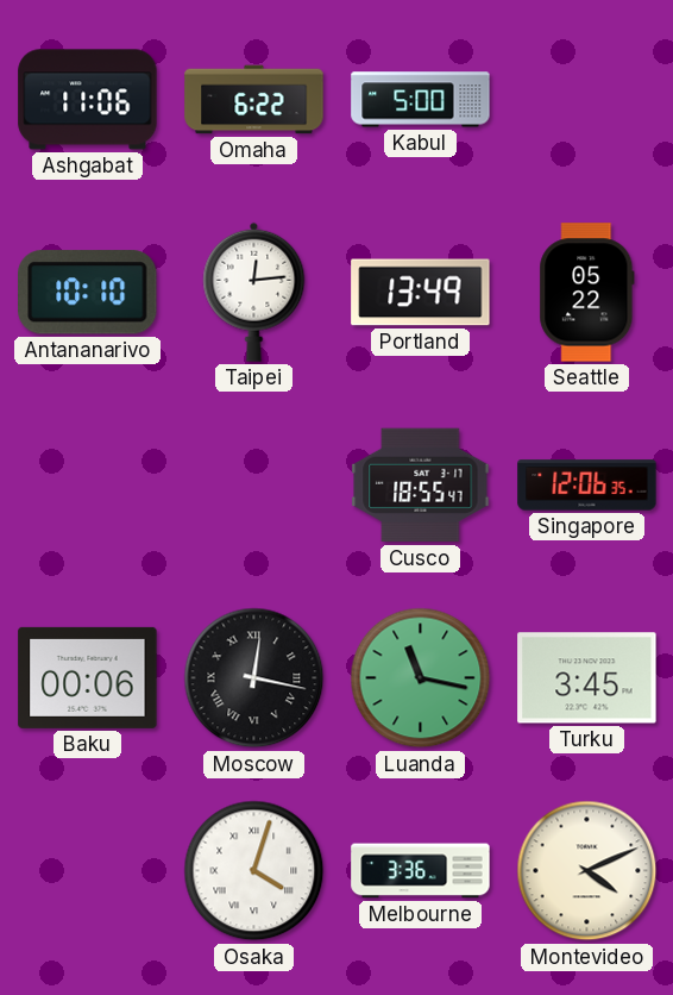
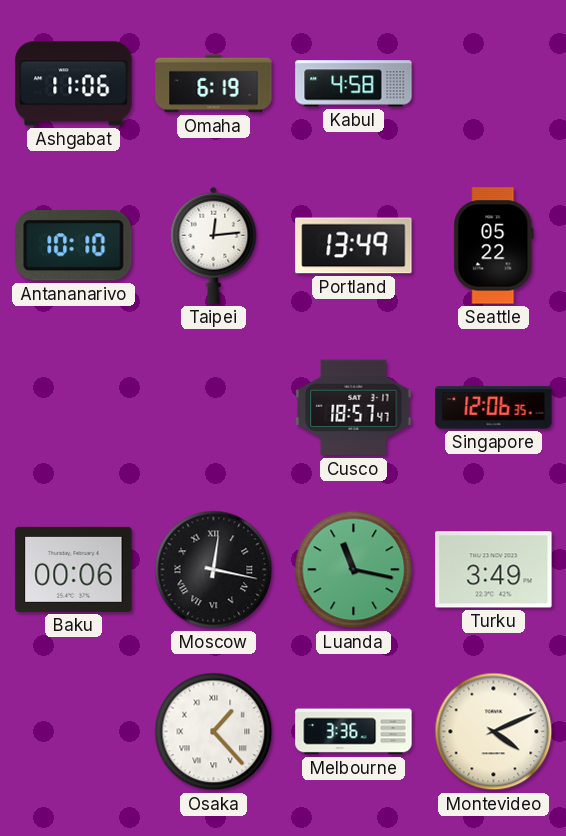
Omaha: 6:22 -> 6:19 (214, 84)
Kabul: 5:00 -> 4:58 (354, 84)
Cusco: 18:55 -> 18:57 (354, 408)
Turku: 3:45 -> 3:49 (494, 570)
Osaka: 4:03 -> 1:23 (214, 732)
